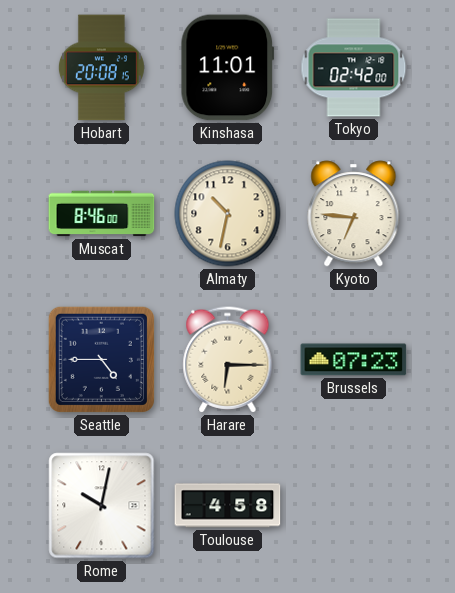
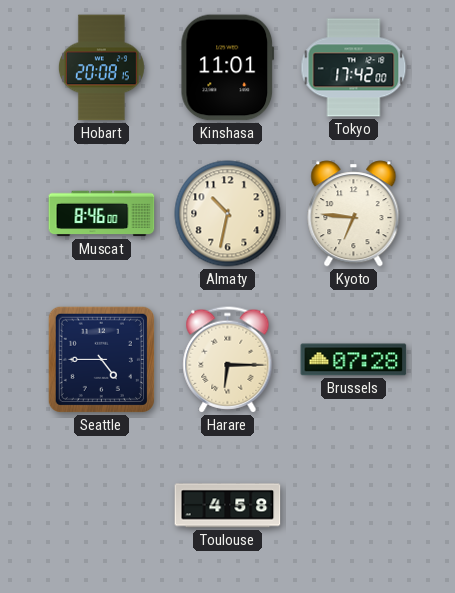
Tokyo: 02:42 -> 17:42 (354, 68)
Brussels: 07:23 -> 07:28 (354, 360)
Rome: 10:02 -> none (102, 506)
